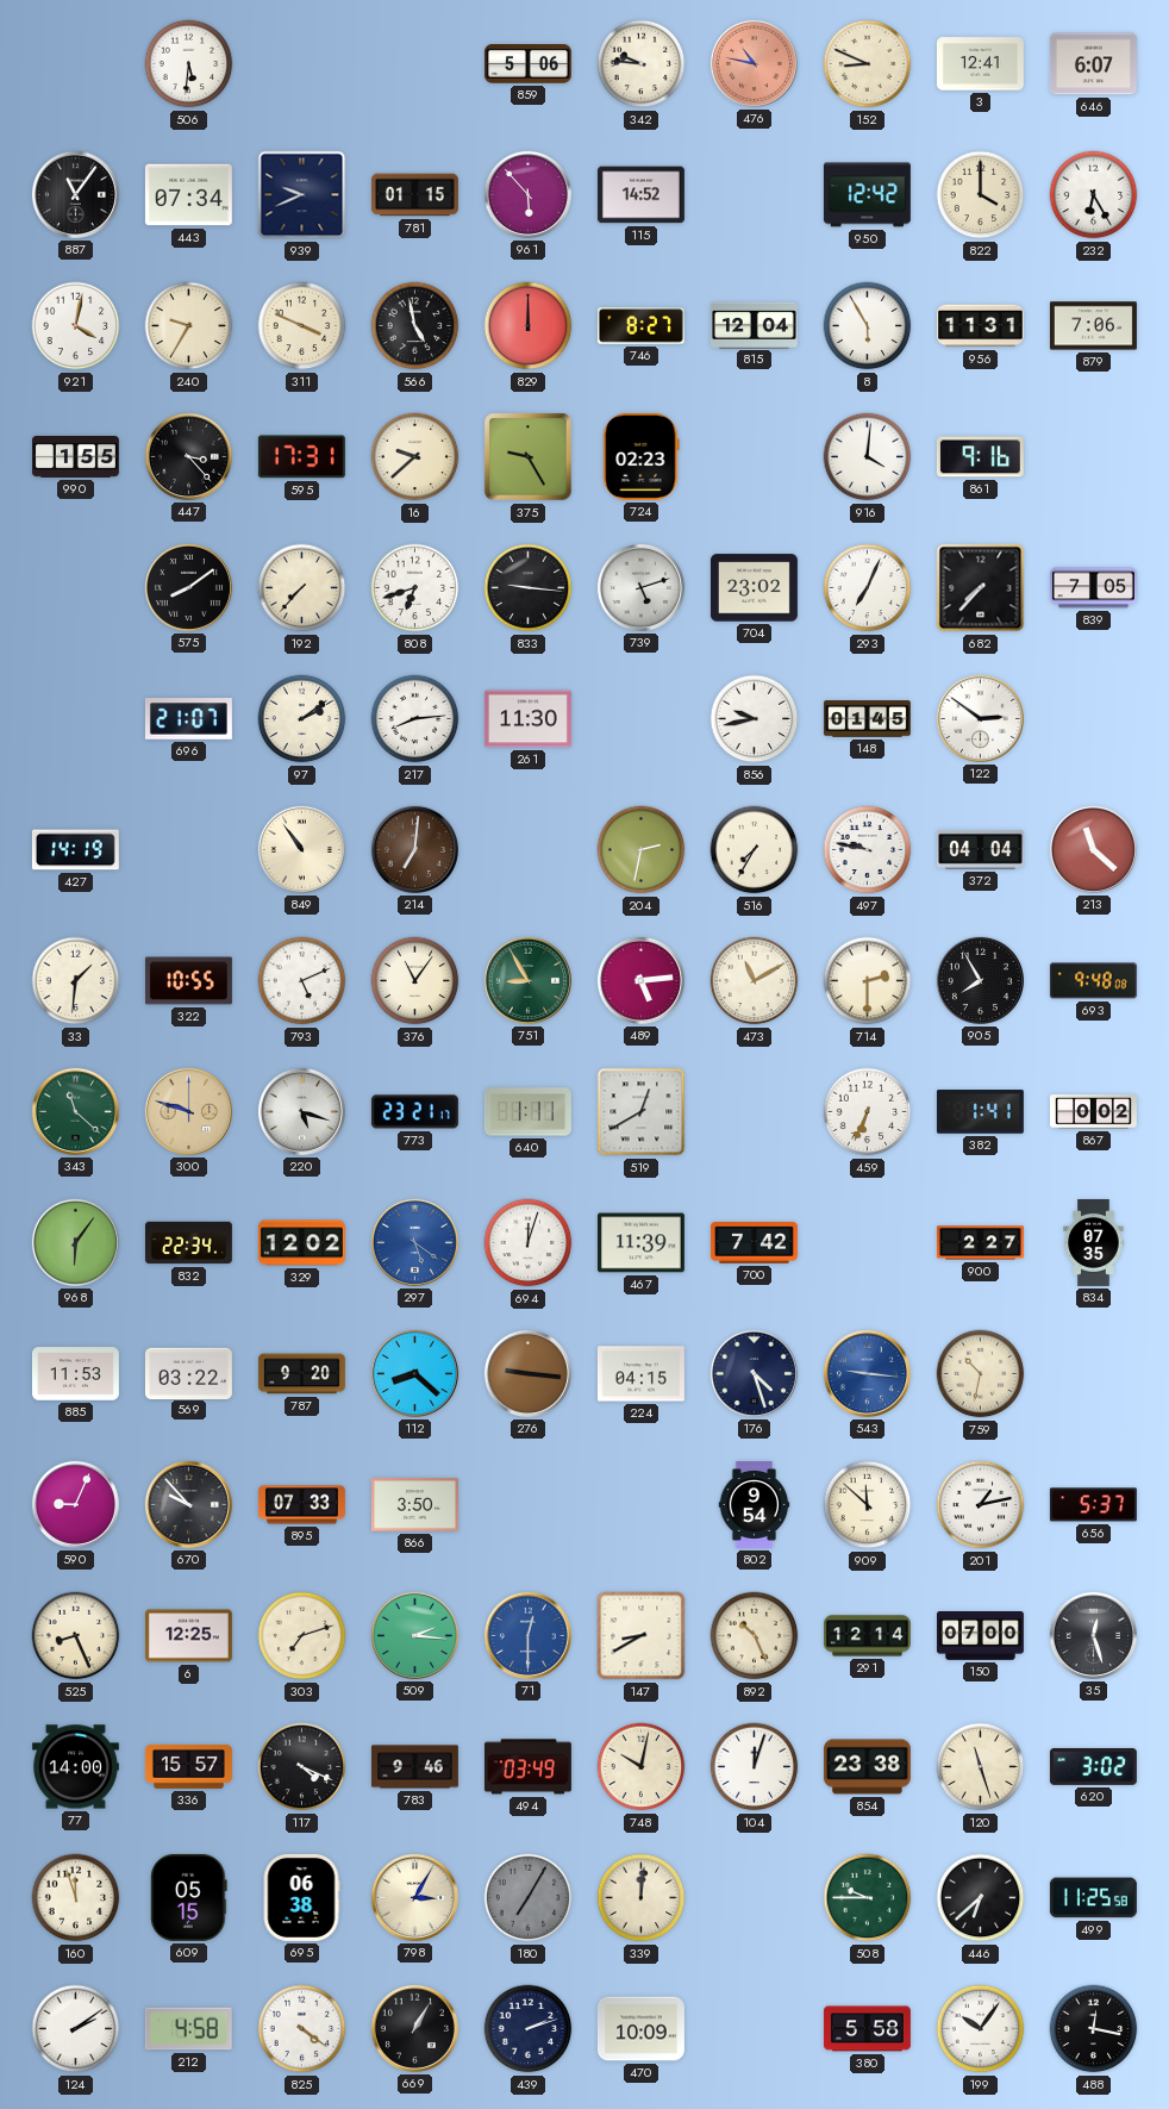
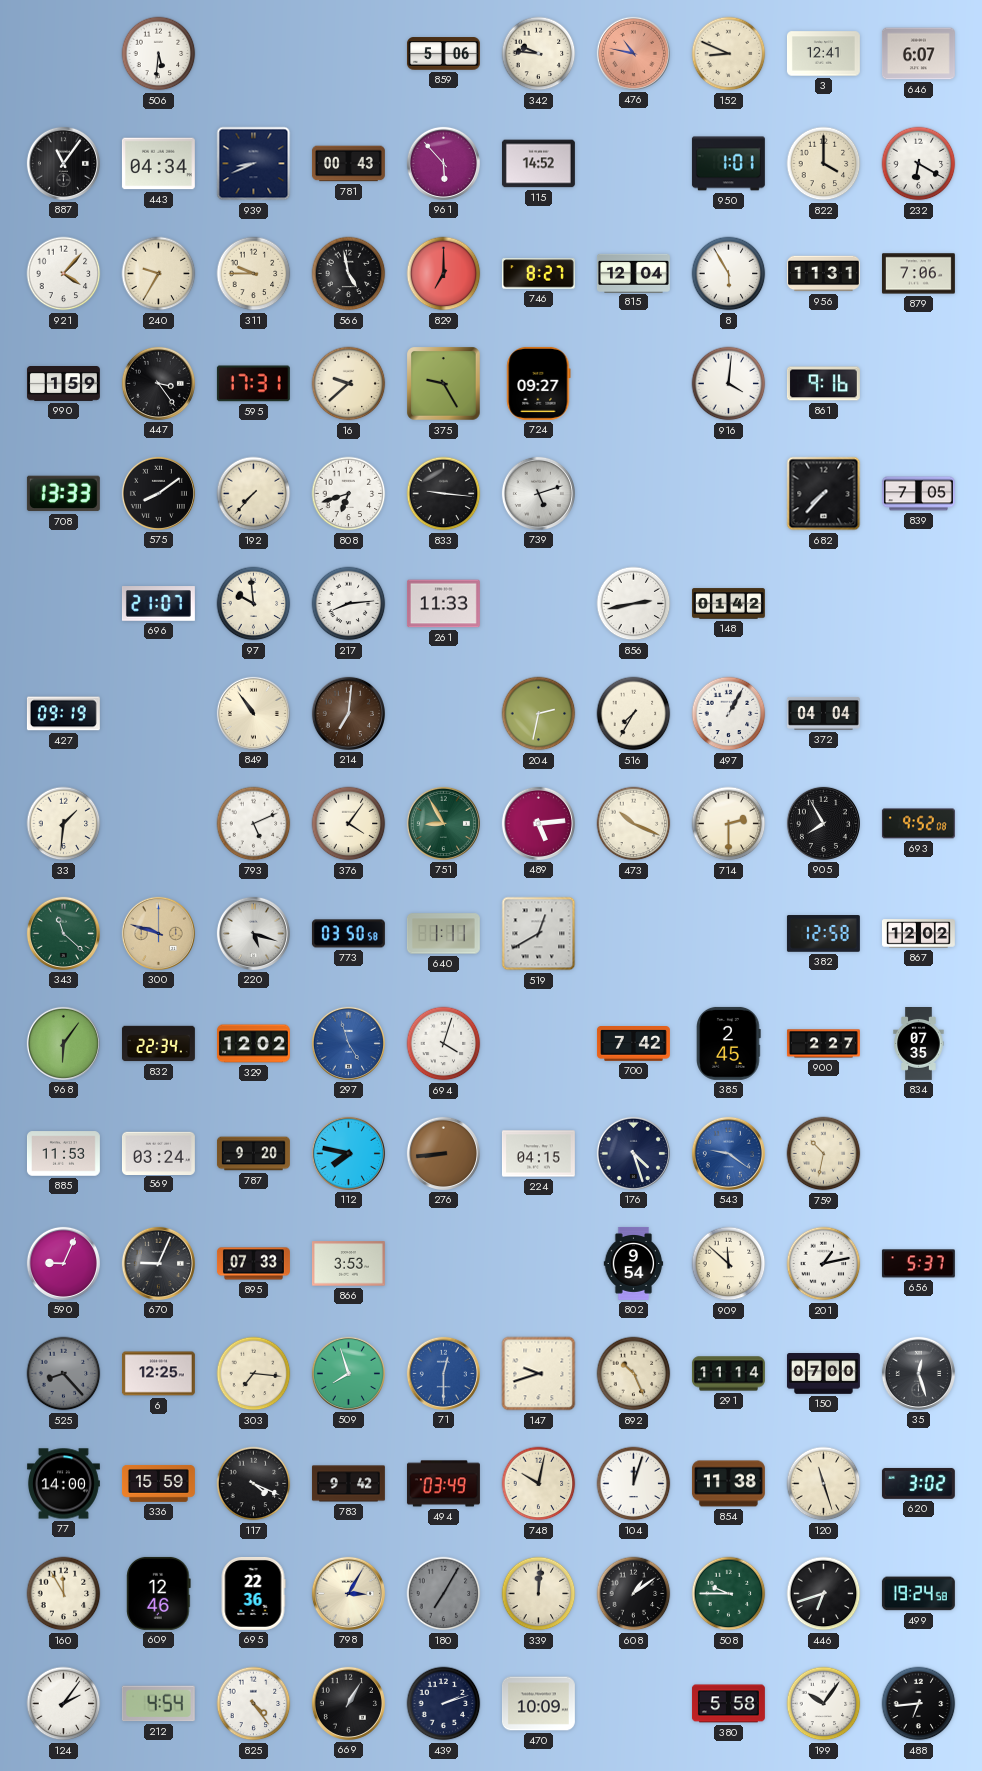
443: 07:34 -> 04:34 (158, 164)
939: 9:41 -> 8:41 (254, 164)
781: 01:15 -> 00:43 (348, 164)
950: 12:42 -> 1:01 (728, 164)
232: 6:25 -> 6:20 (919, 164)
921: 4:02 -> 4:07 (64, 274)
311: 3:49 -> 9:45 (254, 274)
829: 12:00 -> 7:00 (444, 274)
990: 1:55 -> 1:59 (64, 384)
447: 3:23 -> 3:24 (158, 383)
724: 02:23 -> 09:27 (539, 383)
708: none -> 13:33 (63, 494)
704: 23:02 -> none (754, 588)
293: 7:04 -> none (868, 588)
97: 2:09 -> 9:59 (254, 604)
261: 11:30 -> 11:33 (443, 604)
856: 9:43 -> 2:43 (634, 604)
148: 01:45 -> 01:42 (728, 604)
122: 2:51 -> none (980, 718)
427: 14:19 -> 09:19 (63, 714)
497: 9:47 -> 1:05 (729, 714)
213: 11:22 -> none (1093, 849)
322: 10:55 -> none (188, 981)
376: 11:06 -> 4:06 (349, 824)
473: 11:10 -> 10:19 (634, 824)
693: 9:48 -> 9:52 (918, 824)
773: 23:21 -> 03:50 (348, 934)
459: 6:34 -> none (868, 1112)
382: 1:41 -> 12:58 (823, 934)
867: 0:02 -> 12:02 (918, 934)
297: 5:21 -> 4:57 (348, 1043)
694: 12:03 -> 4:03 (444, 1044)
467: 11:39 -> none (640, 1243)
385: none -> 2:45 (729, 1043)
569: 03:22 -> 03:24 (158, 1153)
112: 8:22 -> 7:47 (348, 1153)
276: 9:16 -> 8:44 (443, 1153)
543: 9:16 -> 9:21 (728, 1153)
670: 9:53 -> 9:04 (158, 1263)
866: 3:50 -> 3:53 (348, 1264)
525: 8:26 -> 8:23 (64, 1374)
525 dial: cream -> grey (64, 1374)
303: 7:12 -> 7:16 (254, 1374)
509: 2:16 -> 7:57 (348, 1373)
147: 8:40 -> 9:42 (539, 1374)
291: 12:14 -> 11:14 (728, 1374)
336: 15:57 -> 15:59 (158, 1484)
783: 9:46 -> 9:42 (349, 1484)
854: 23:38 -> 11:38 (728, 1484)
160: 11:57 -> 11:55 (64, 1594)
609: 05:15 -> 12:46 (159, 1593)
695: 06:38 -> 22:36 (253, 1593)
608: none -> 1:09 (634, 1594)
446: 6:38 -> 6:42 (824, 1594)
499: 11:25 -> 19:24 (918, 1594)
124: 2:09 -> 2:06 (64, 1704)
212: 4:58 -> 4:54 (158, 1704)
825: 4:21 -> 4:24 (254, 1704)
488: 12:17 -> 6:44 (919, 1704)
